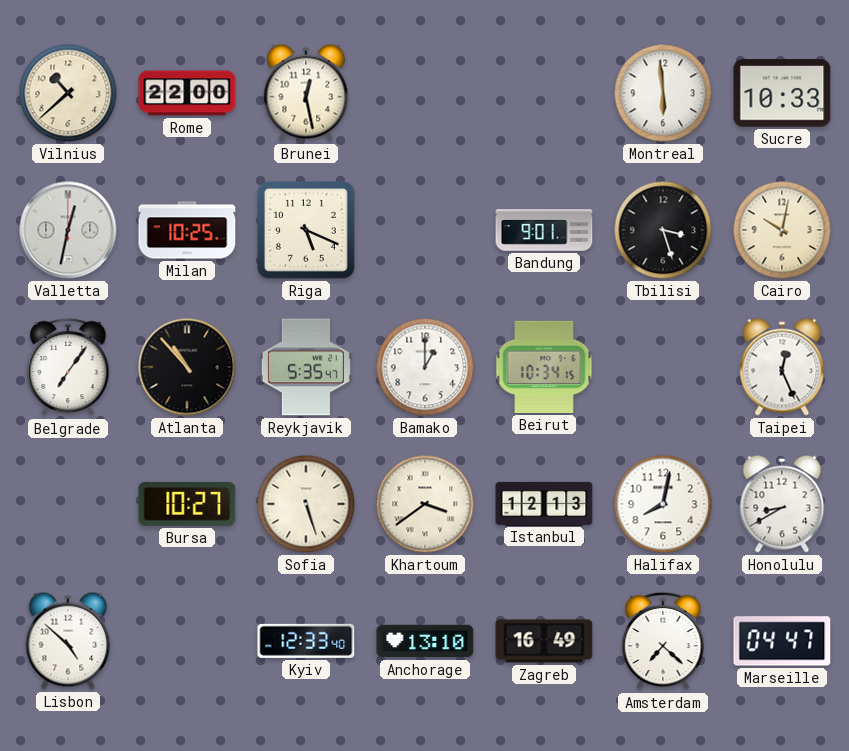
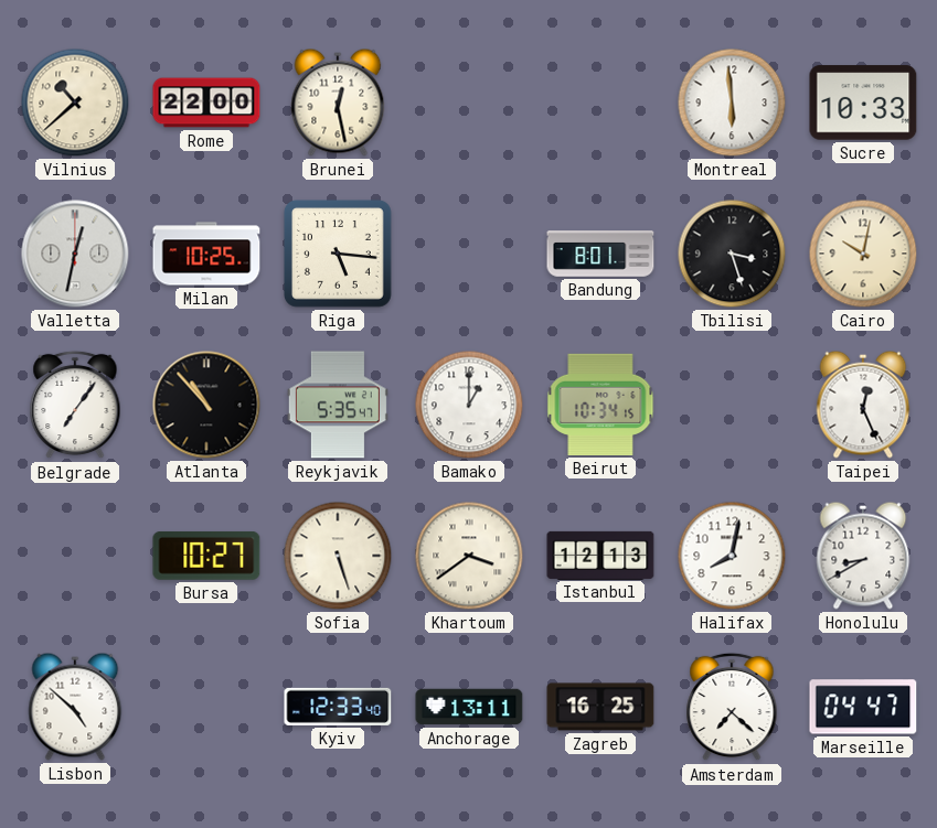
Riga: 5:19 -> 5:16 (339, 255)
Bandung: 9:01 -> 8:01 (600, 254)
Anchorage: 13:10 -> 13:11 (469, 707)
Zagreb: 16:49 -> 16:25 (600, 707)
